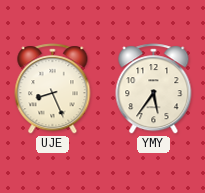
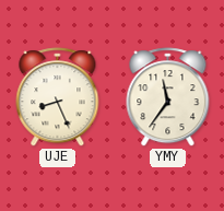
YMY: 5:36 -> 11:36 (168, 97)
